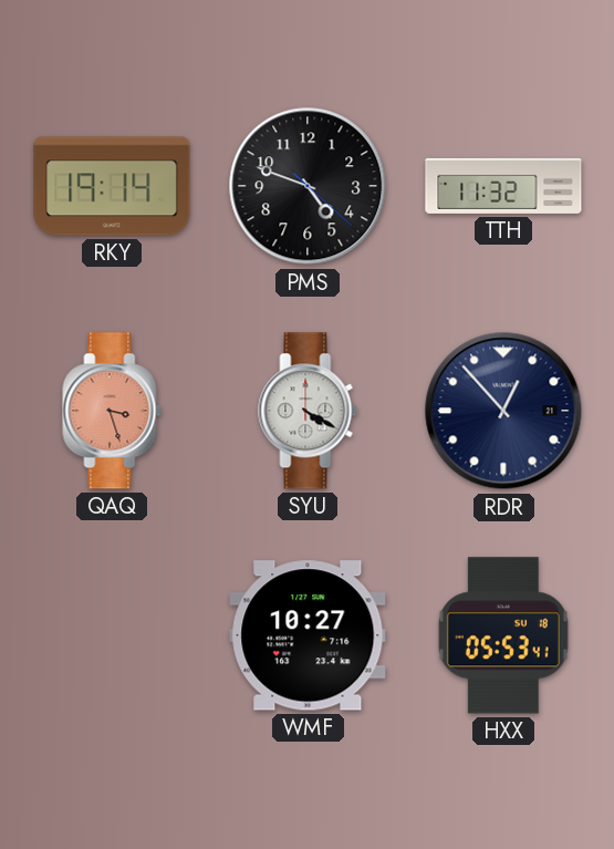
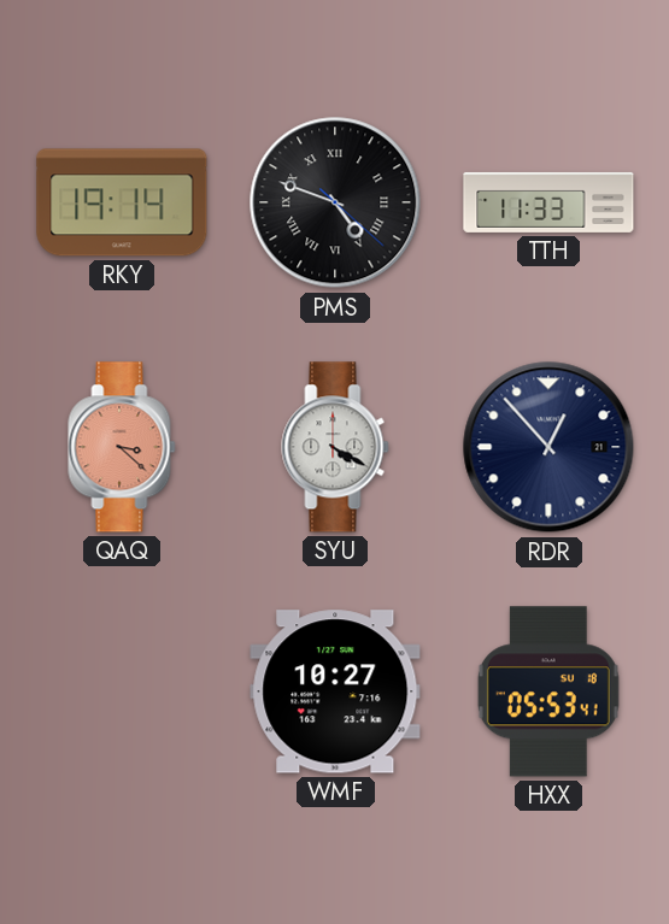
PMS numerals: Arabic -> Roman (335, 202)
TTH: 11:32 -> 11:33 (548, 202)
QAQ: 3:27 -> 3:22 (122, 447)
